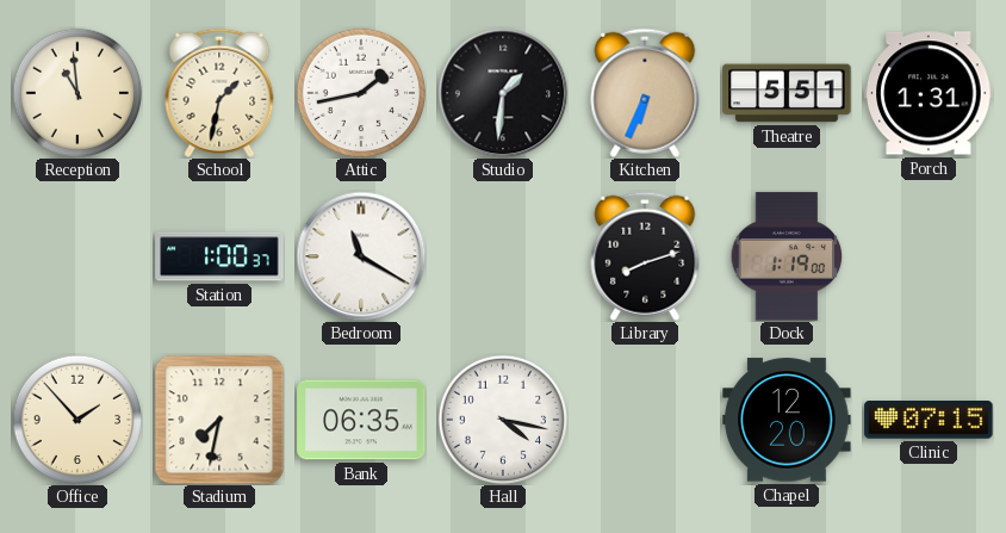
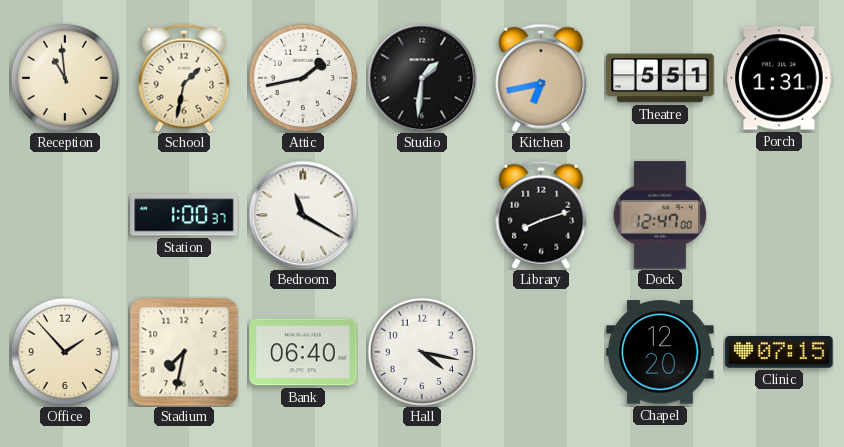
Kitchen: 6:34 -> 6:43 (541, 78)
Dock: 1:19 -> 12:47 (660, 215)
Bank: 06:35 -> 06:40 (303, 352)
